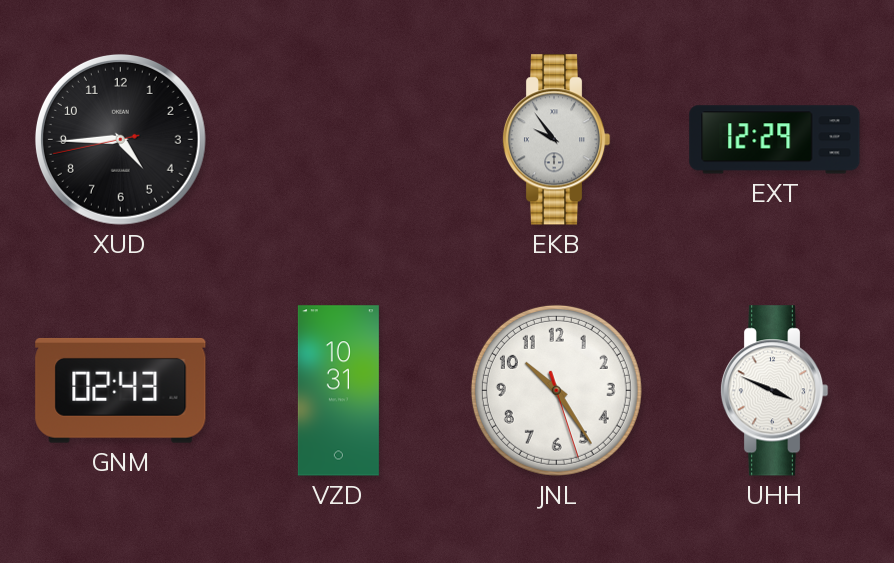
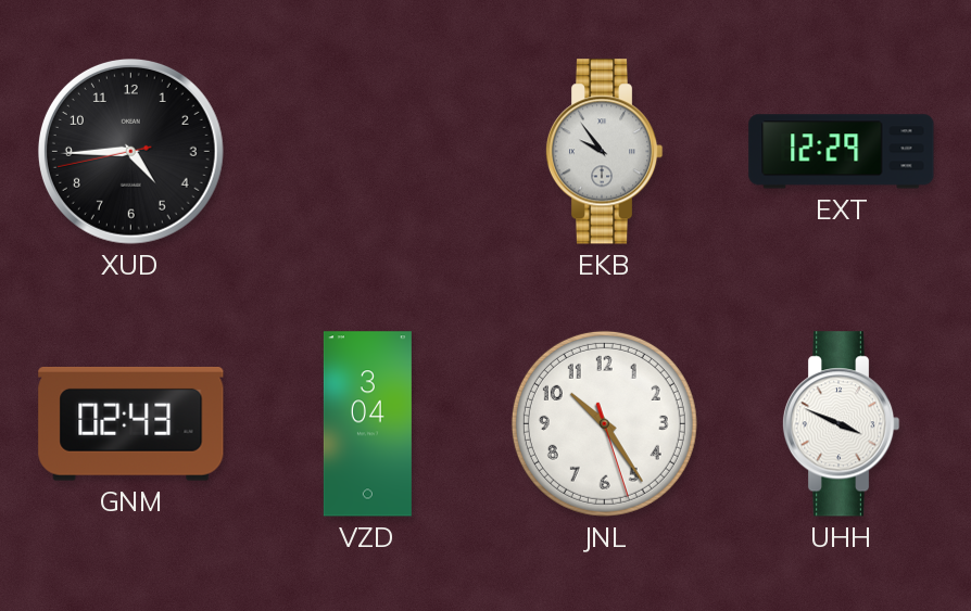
VZD: 10:31 -> 3:04 (367, 424)
